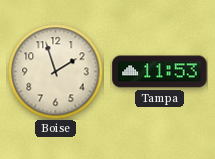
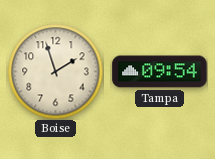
Tampa: 11:53 -> 09:54 (160, 72)
